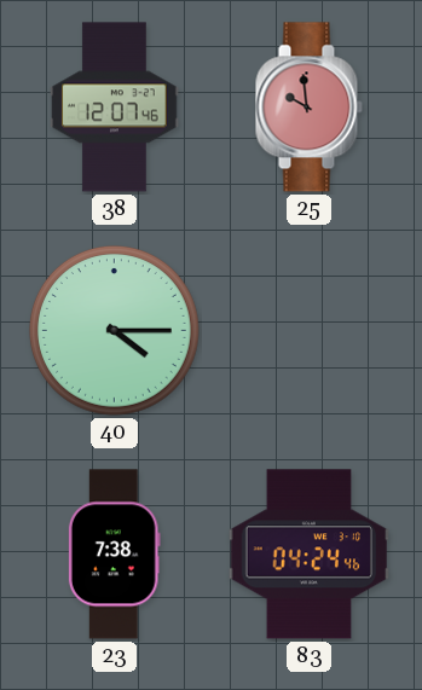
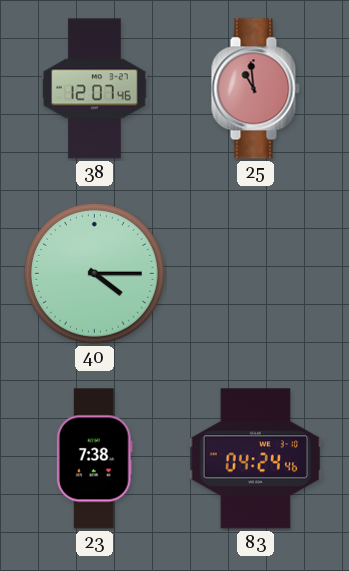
25: 9:59 -> 10:59 (255, 89)
